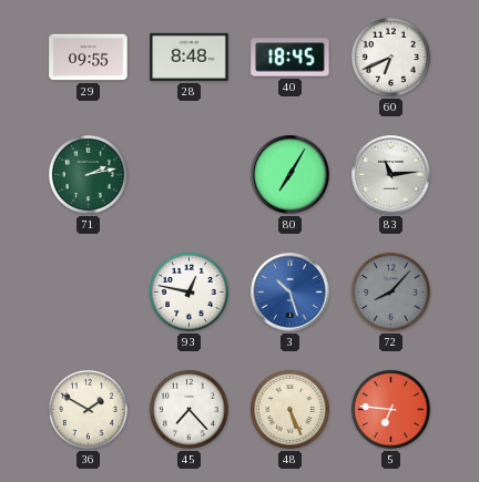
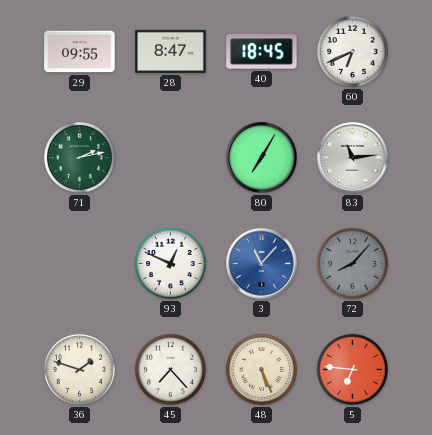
28: 8:48 -> 8:47 (171, 51)
93: 12:47 -> 12:49 (170, 263)
3: 10:27 -> 11:07 (262, 264)
36: 1:50 -> 1:48 (79, 369)
